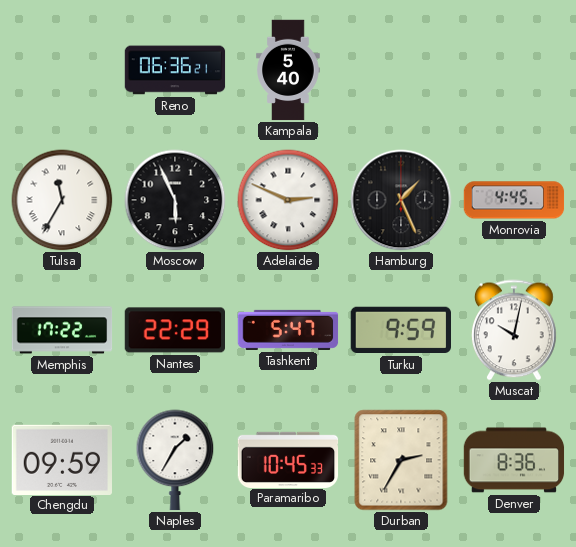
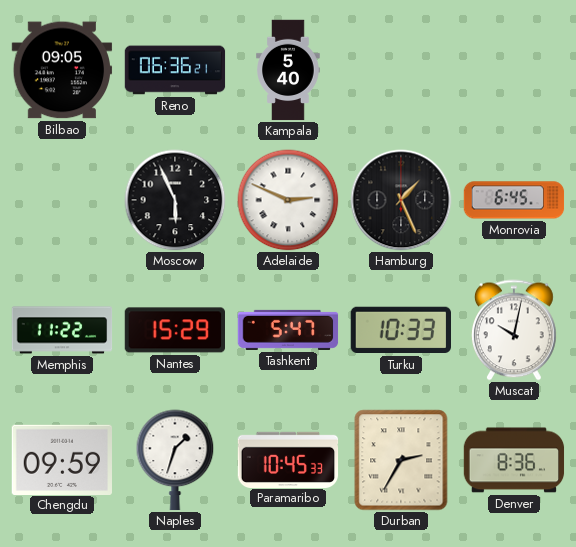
Bilbao: none -> 09:05 (62, 70)
Tulsa: 11:35 -> none (62, 200)
Monrovia: 4:45 -> 6:45 (514, 200)
Memphis: 17:22 -> 11:22 (62, 330)
Nantes: 22:29 -> 15:29 (174, 330)
Turku: 9:59 -> 10:33 (400, 330)
Naples: 1:35 -> 1:33 (175, 460)
